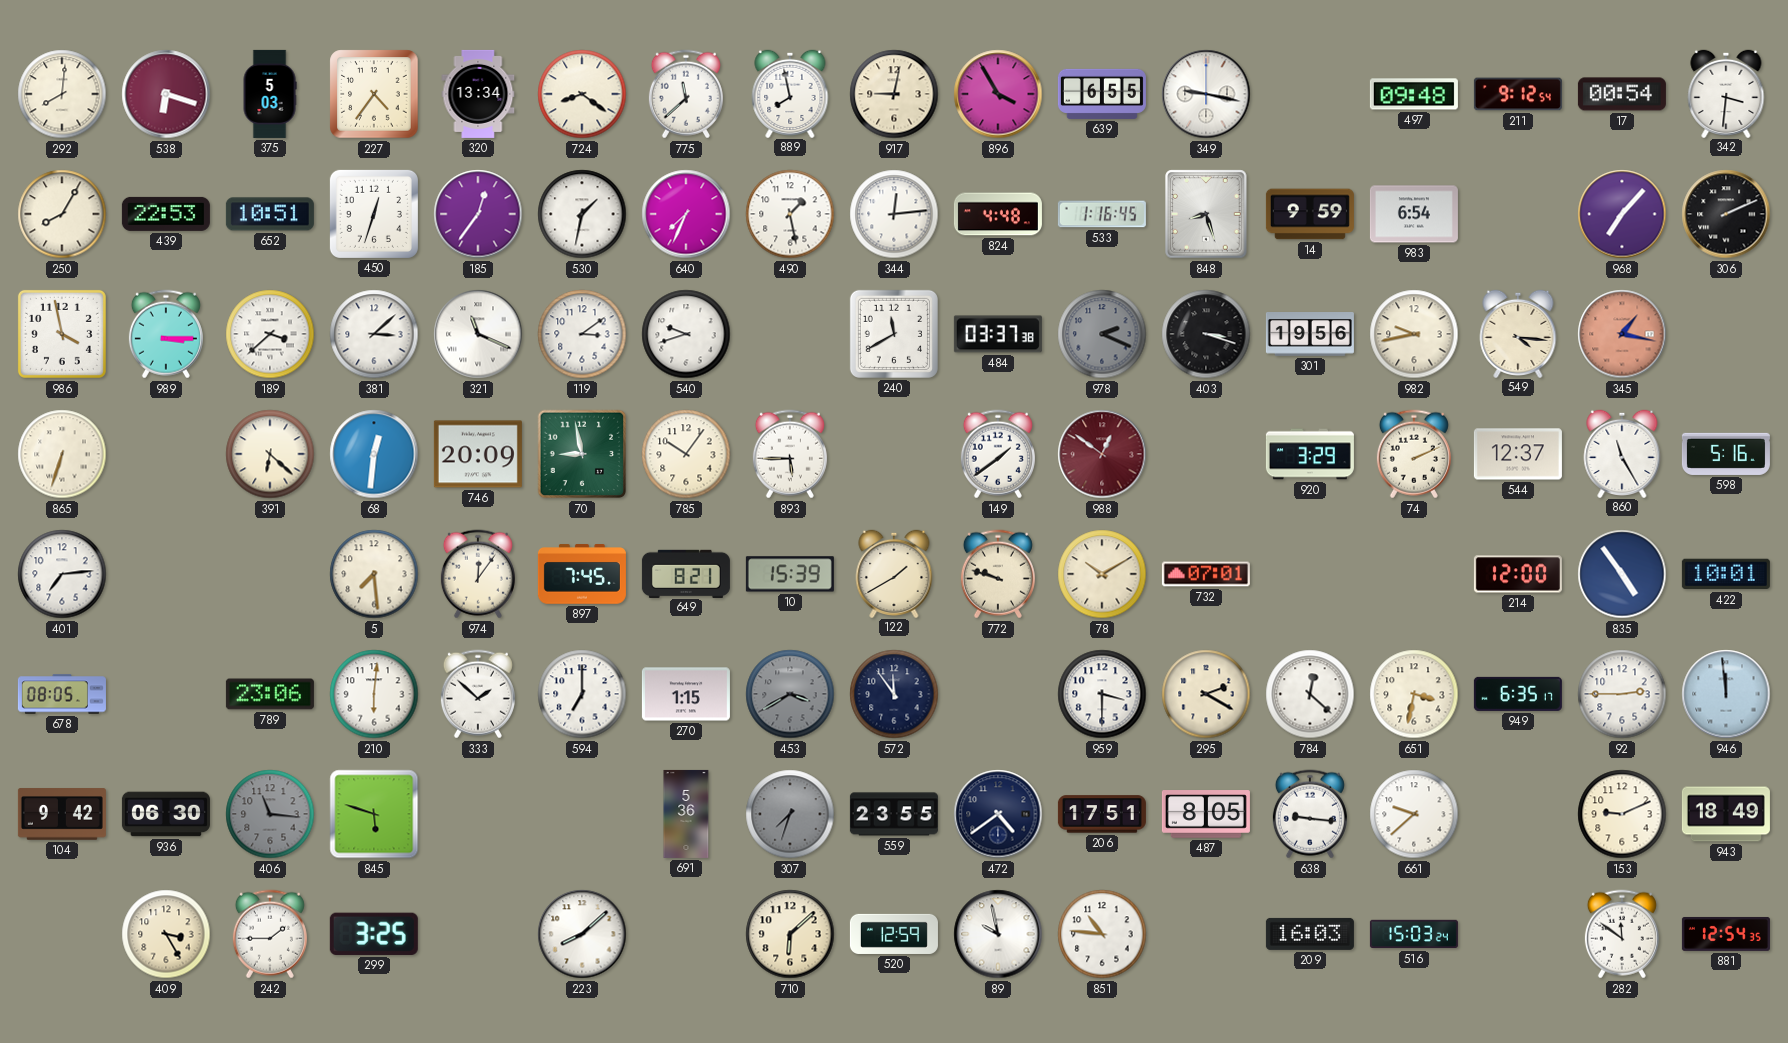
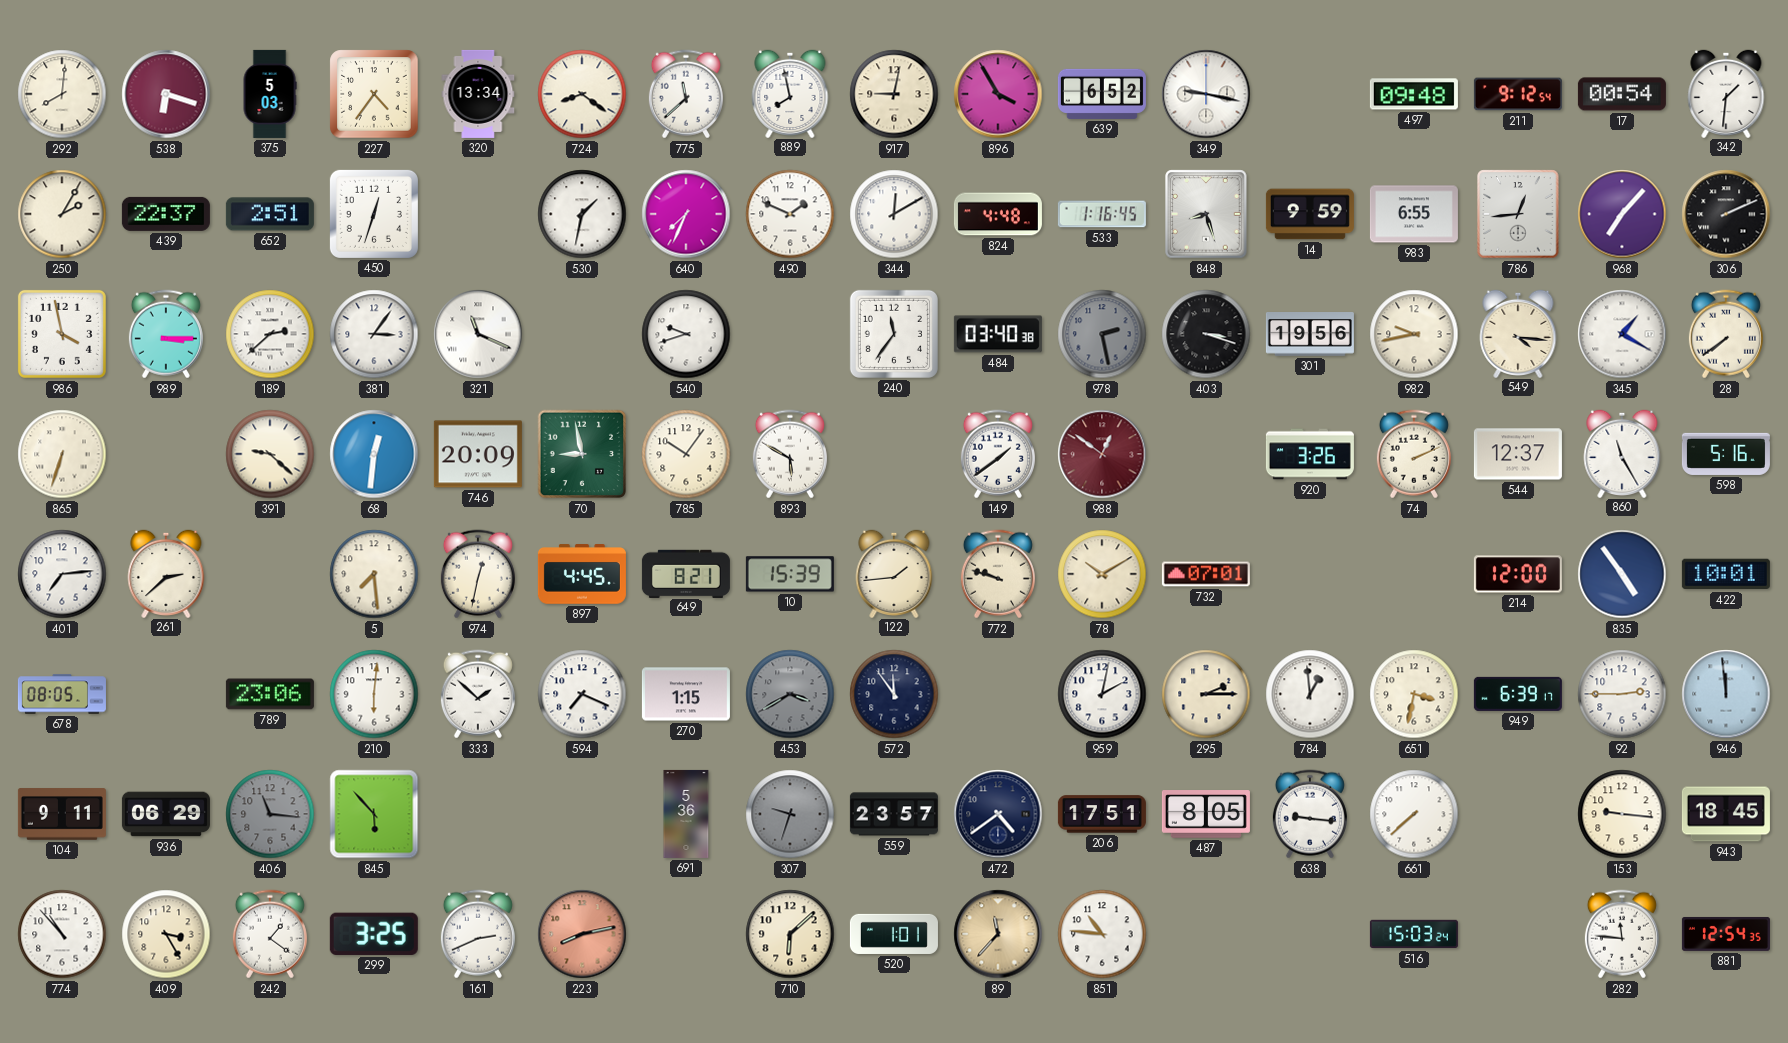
639: 6:55 -> 6:52 (1102, 94)
342: 3:31 -> 1:31 (1726, 93)
250: 8:05 -> 2:05 (62, 214)
439: 22:53 -> 22:37 (166, 214)
652: 10:51 -> 2:51 (270, 214)
185: 12:36 -> none (478, 214)
490: 1:28 -> 1:49 (790, 214)
344: 12:14 -> 12:10 (894, 214)
983: 6:54 -> 6:55 (1414, 214)
786: none -> 12:44 (1518, 214)
189: 3:38 -> 2:38 (270, 334)
381: 3:08 -> 3:06 (374, 334)
119: 3:09 -> none (582, 334)
240: 11:40 -> 11:36 (894, 334)
484: 03:37 -> 03:40 (998, 334)
978: 2:19 -> 2:28 (1102, 334)
345: 1:17 -> 1:20 (1622, 334)
345 dial: salmon -> white (1622, 334)
28: none -> 7:39 (1726, 334)
391: 6:22 -> 9:22 (270, 454)
893: 5:45 -> 5:50 (790, 454)
920: 3:29 -> 3:26 (1310, 454)
261: none -> 2:38 (166, 573)
974: 12:06 -> 12:32 (478, 574)
897: 7:45 -> 4:45 (582, 574)
122: 1:40 -> 1:44 (894, 573)
594: 7:00 -> 7:19 (582, 694)
959: 3:30 -> 2:02 (1102, 694)
295: 2:20 -> 2:15 (1206, 694)
784: 12:22 -> 12:59 (1310, 694)
949: 6:35 -> 6:39 (1518, 694)
104: 9:42 -> 9:11 (62, 814)
936: 06:30 -> 06:29 (166, 814)
845: 5:48 -> 5:53 (374, 814)
307: 7:33 -> 9:33 (790, 814)
559: 23:55 -> 23:57 (894, 814)
661: 9:38 -> 7:38 (1414, 814)
153: 9:11 -> 9:16 (1622, 814)
943: 18:49 -> 18:45 (1726, 814)
774: none -> 10:53 (62, 934)
242: 1:45 -> 1:21 (270, 934)
161: none -> 2:41 (478, 934)
223: 8:08 -> 8:13 (582, 934)
223 dial: white -> salmon (582, 934)
520: 12:59 -> 1:01 (894, 934)
89: 9:58 -> 11:37 (998, 934)
89 dial: white -> champagne (998, 934)
209: 16:03 -> none (1310, 934)
282: 11:51 -> 11:46 (1622, 934)
